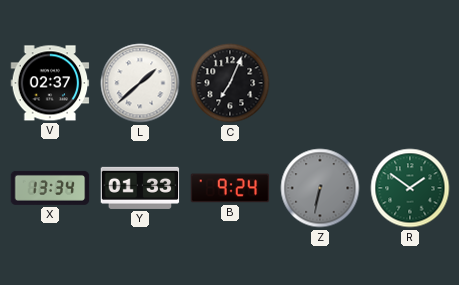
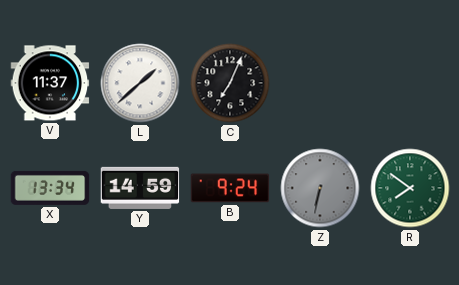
V: 02:37 -> 11:37 (50, 83)
Y: 01:33 -> 14:59 (140, 188)
R: 1:51 -> 7:51 (410, 188)
